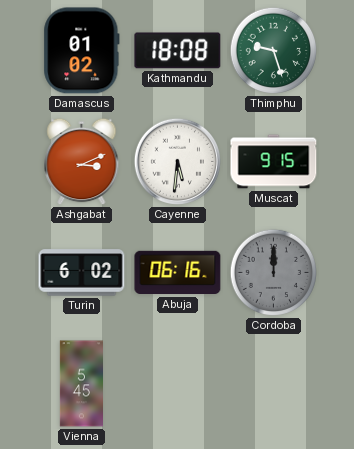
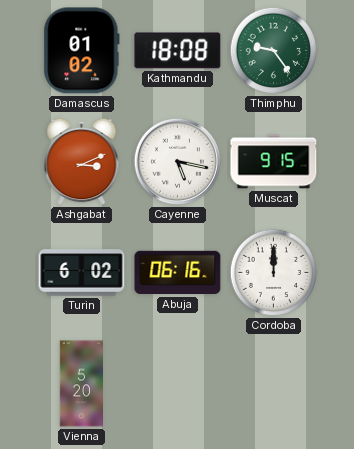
Thimphu: 9:27 -> 9:24 (274, 51)
Cayenne: 5:31 -> 5:17 (177, 161)
Cordoba dial: grey -> white (274, 273)
Vienna: 5:45 -> 5:20 (81, 384)
